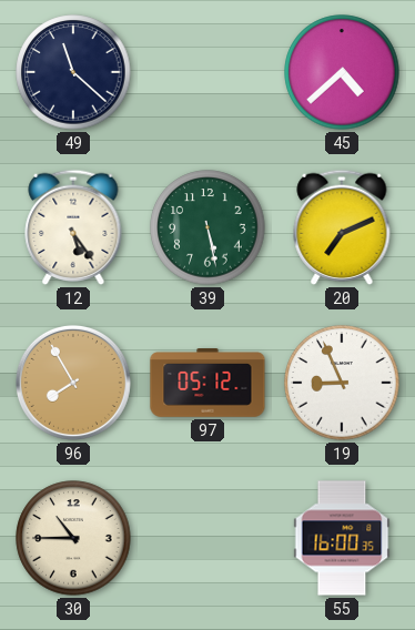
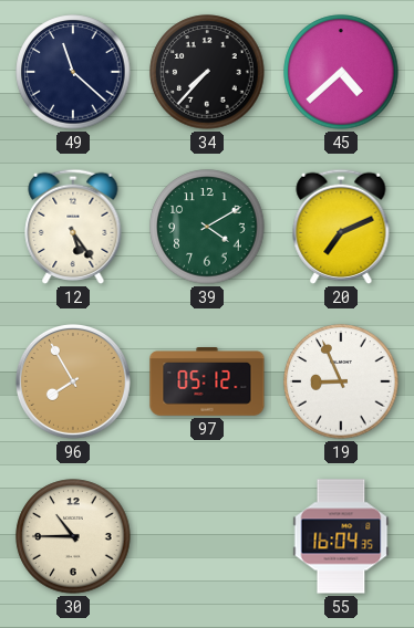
34: none -> 7:37 (207, 72)
39: 5:28 -> 4:10 (207, 227)
55: 16:00 -> 16:04 (341, 536)
